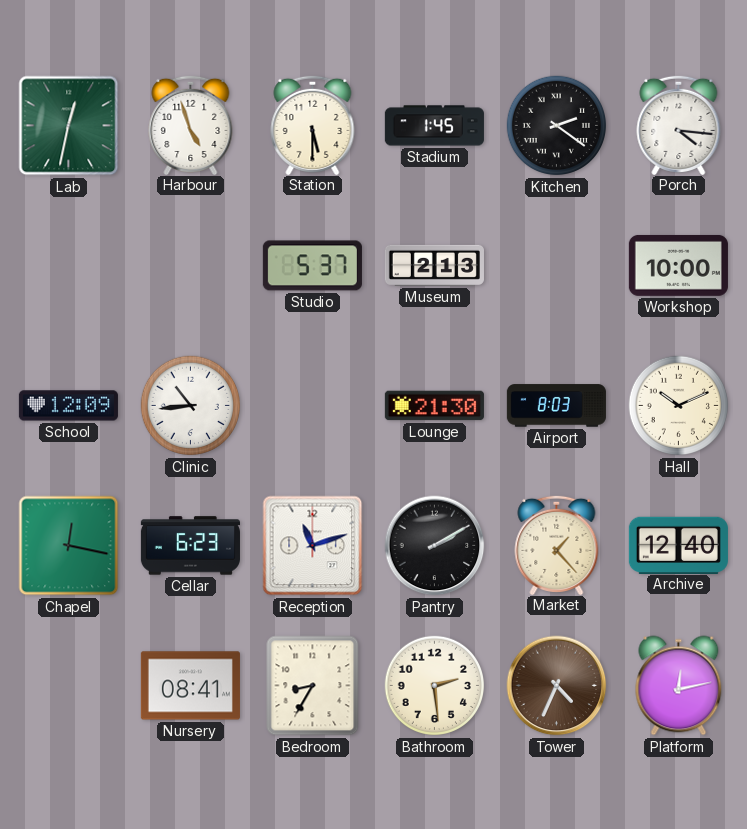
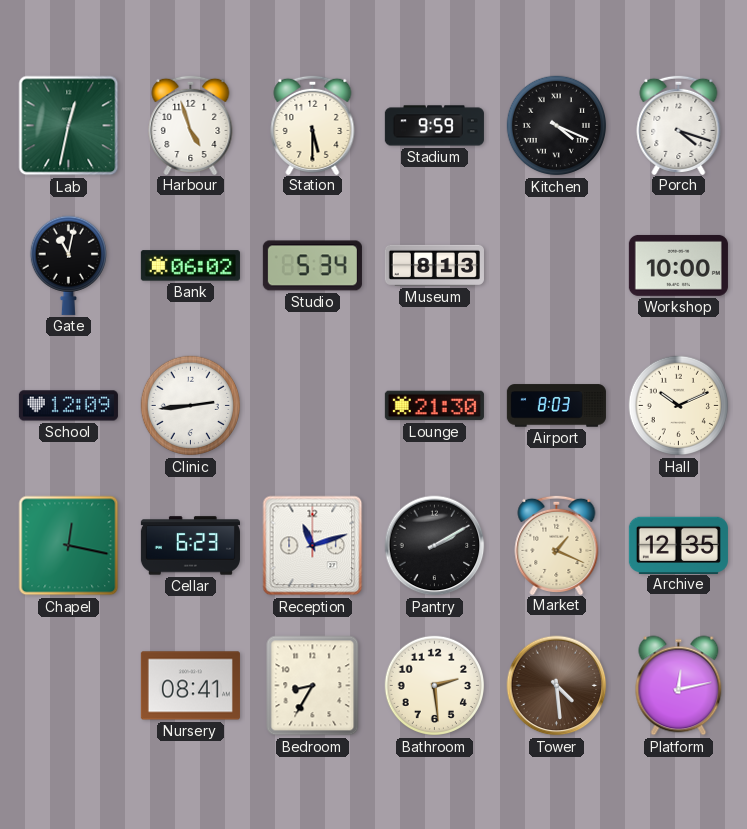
Stadium: 1:45 -> 9:59 (434, 126)
Kitchen: 2:21 -> 4:19 (557, 126)
Porch: 4:16 -> 4:18 (679, 124)
Gate: none -> 11:02 (68, 265)
Bank: none -> 06:02 (190, 266)
Studio: 5:37 -> 5:34 (312, 266)
Museum: 2:13 -> 8:13 (434, 265)
Clinic: 10:44 -> 2:44 (191, 406)
Market: 1:23 -> 1:19 (557, 544)
Archive: 12:40 -> 12:35 (678, 545)
Tower: 4:34 -> 4:29 (557, 686)
